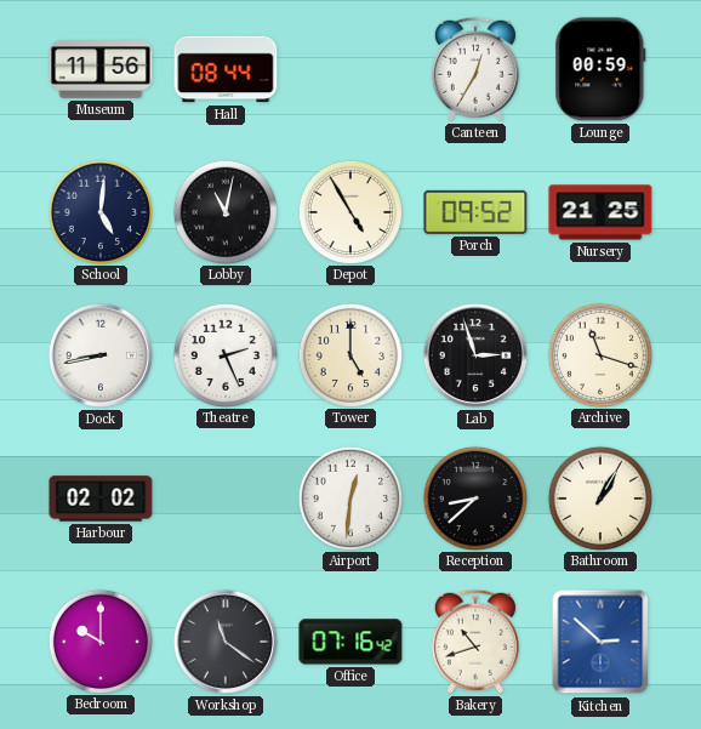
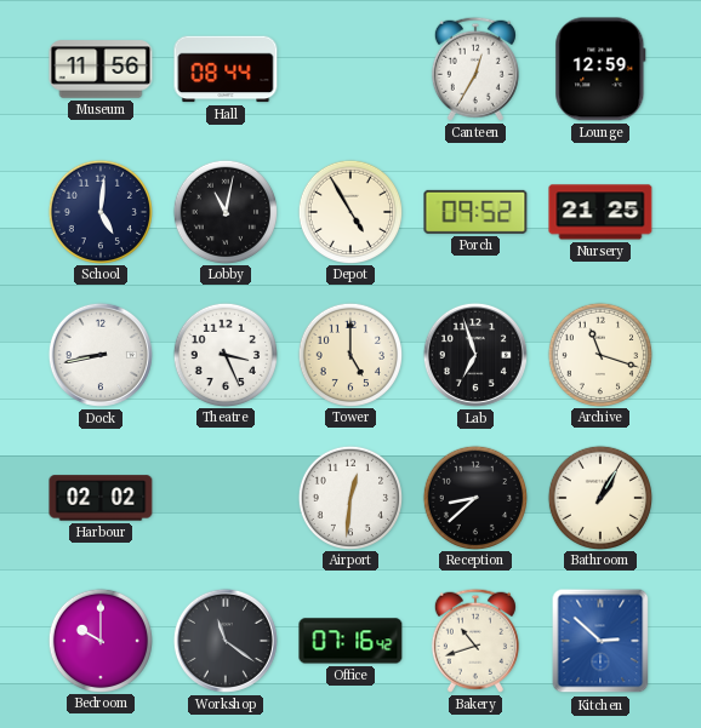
Lounge: 00:59 -> 12:59 (600, 69)
Theatre: 2:26 -> 3:26 (224, 354)
Lab: 2:57 -> 6:57 (475, 355)
